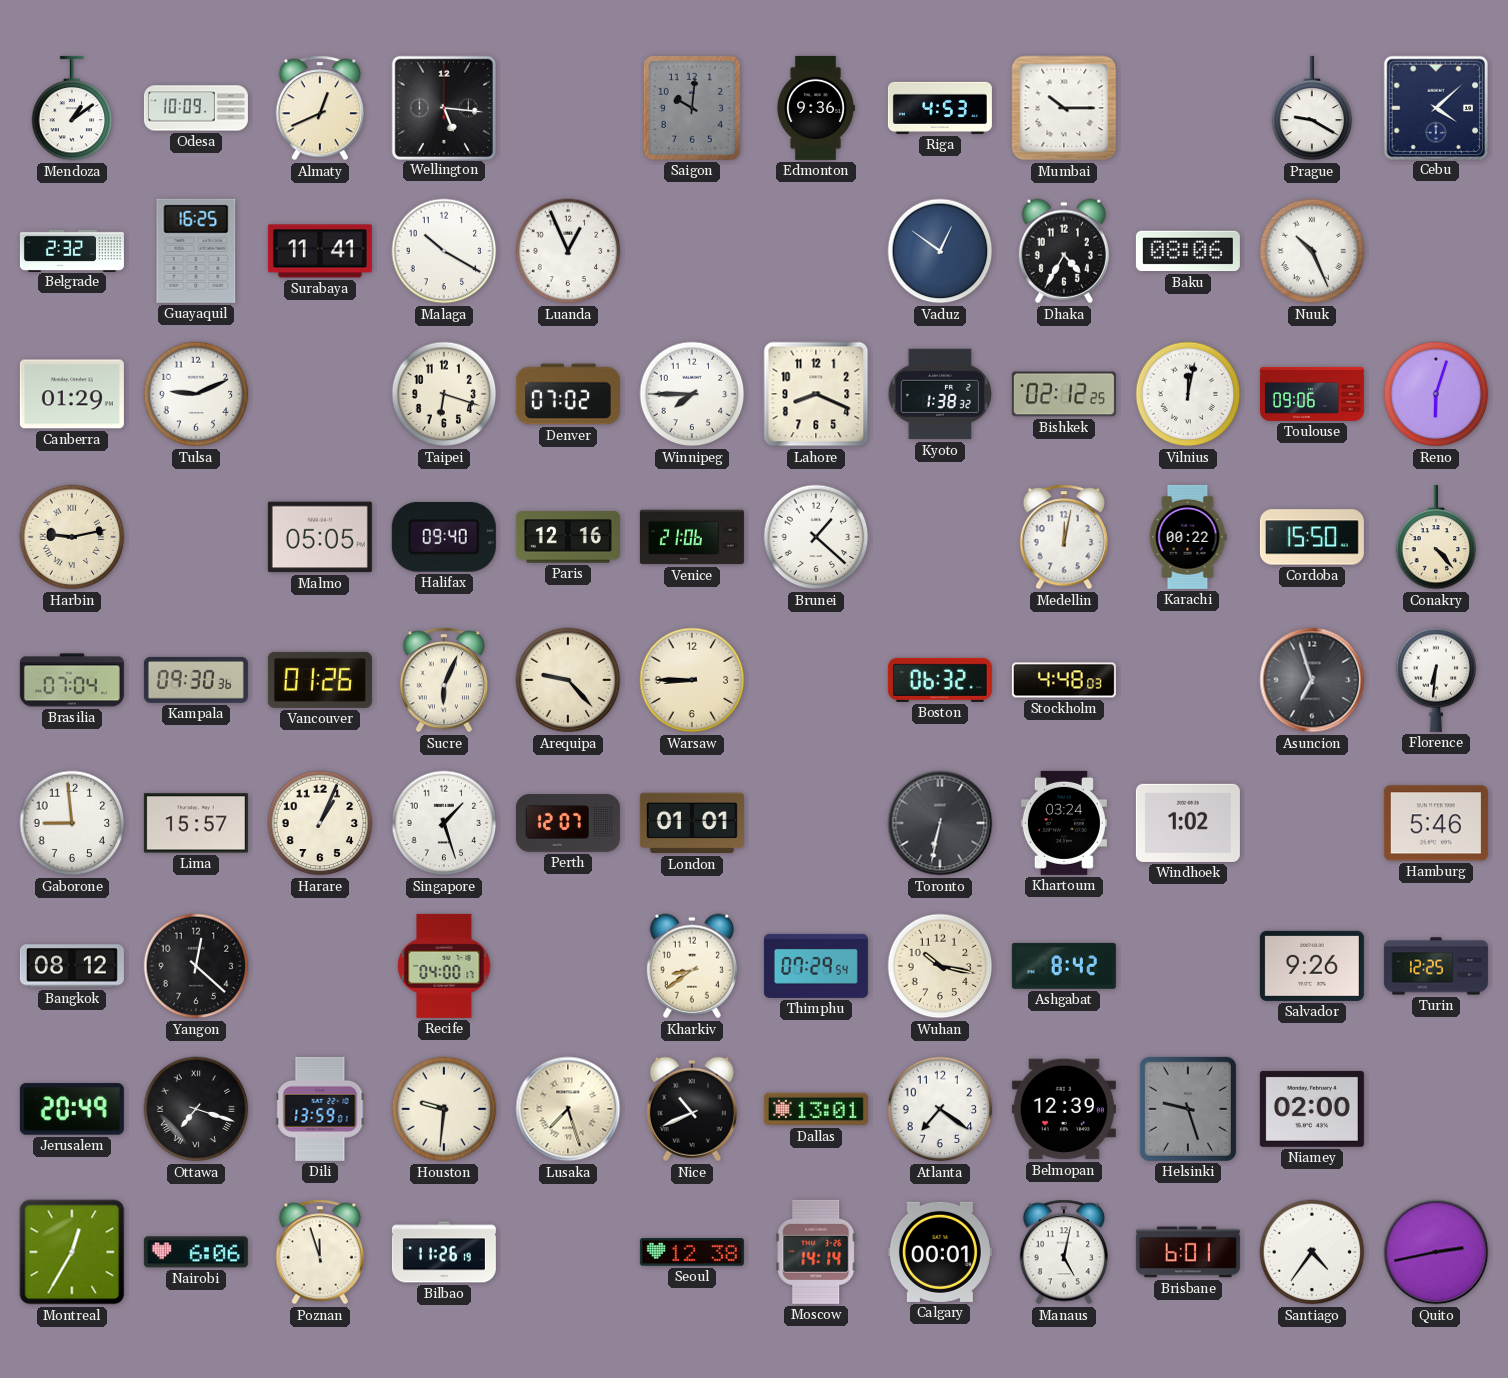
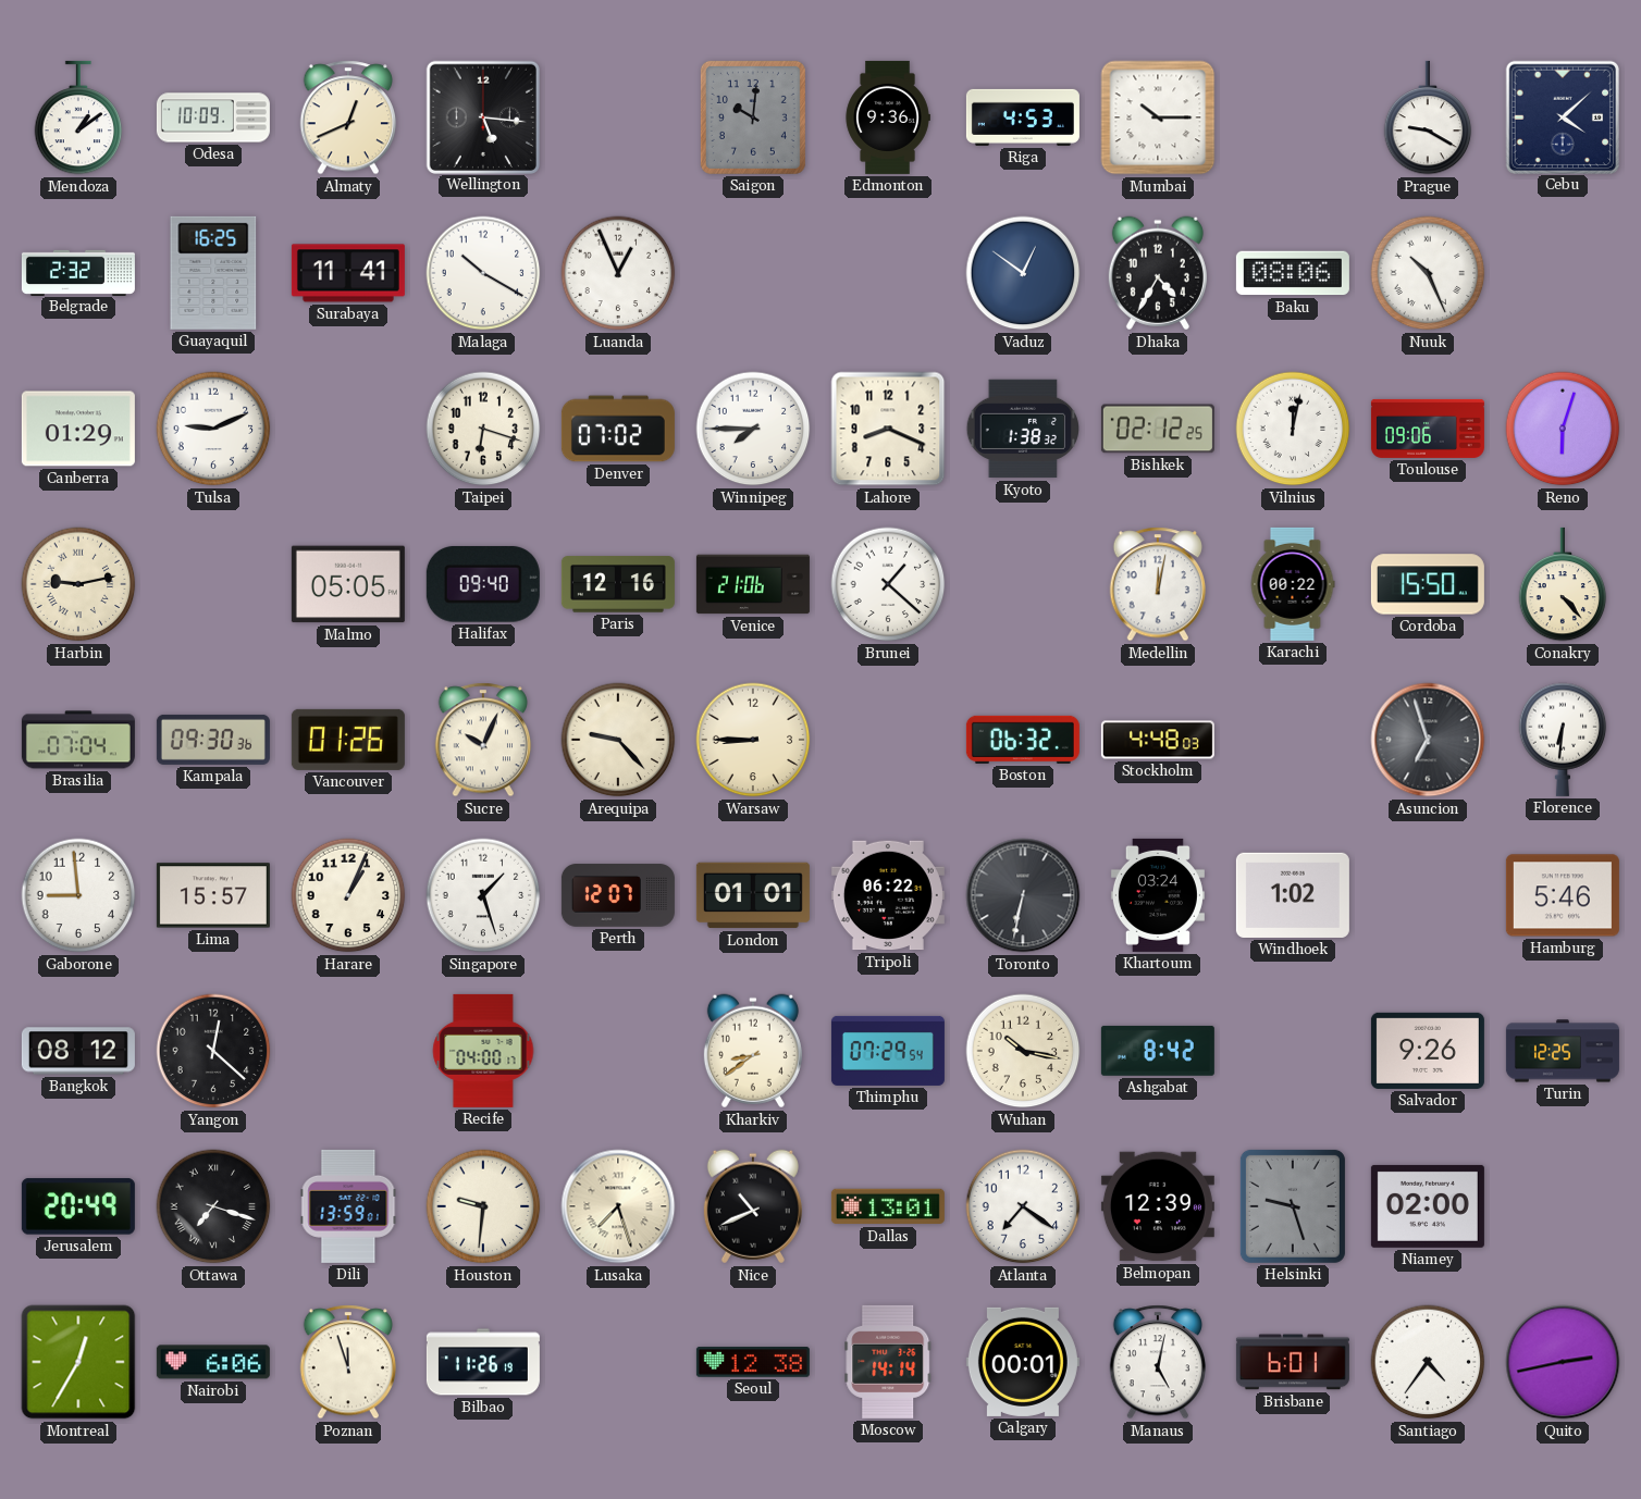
Sucre: 6:04 -> 10:04 (483, 740)
Tripoli: none -> 06:22 (888, 895)
